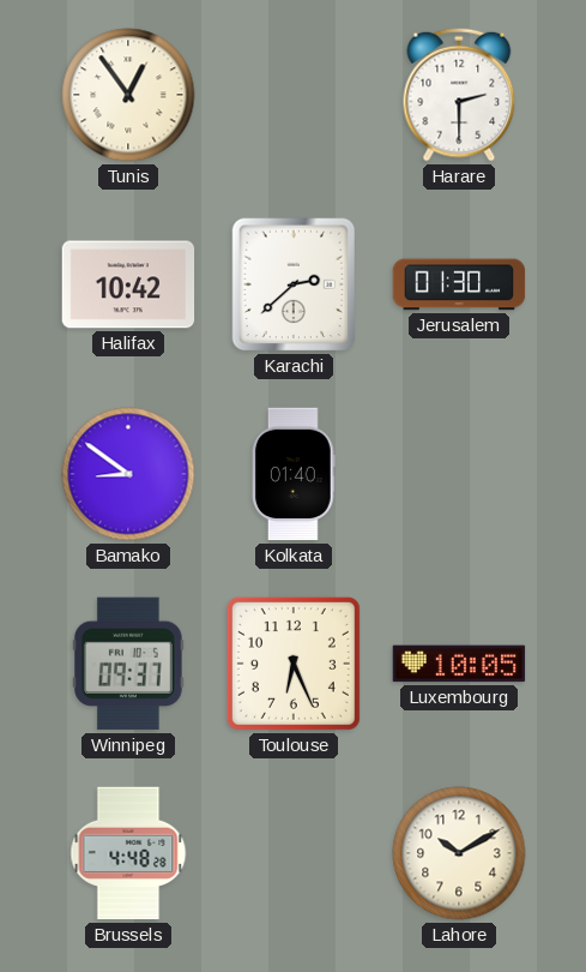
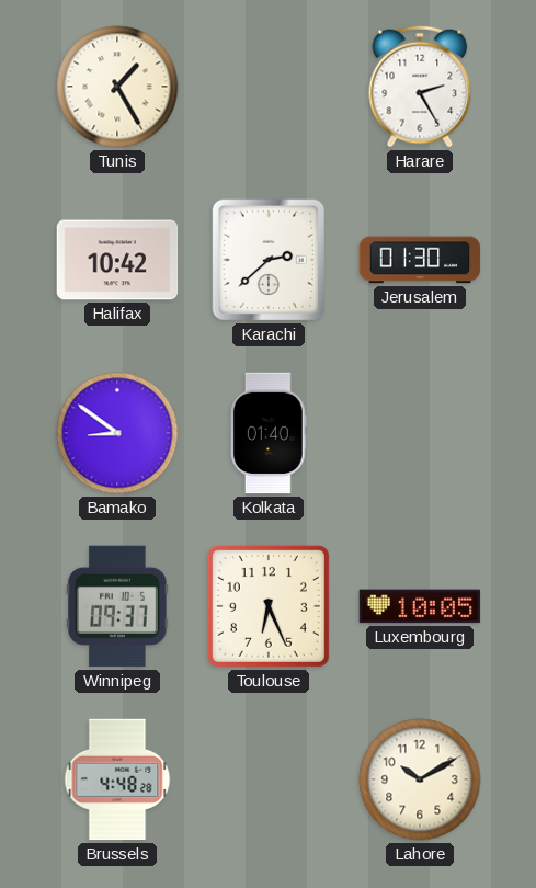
Tunis: 12:54 -> 1:25 (117, 87)
Harare: 2:30 -> 2:25 (420, 87)
